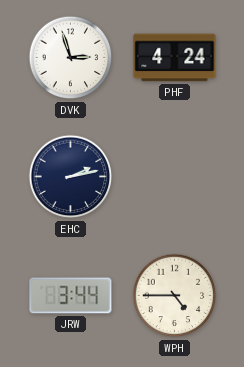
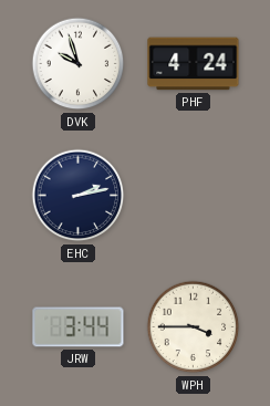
DVK: 2:57 -> 9:57 (79, 64)
WPH: 4:45 -> 3:45 (194, 327)
